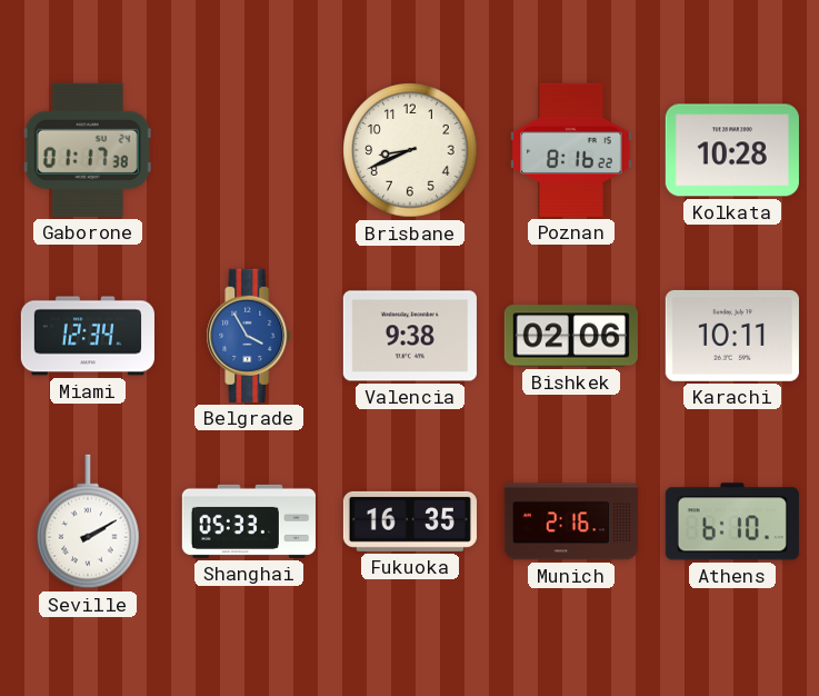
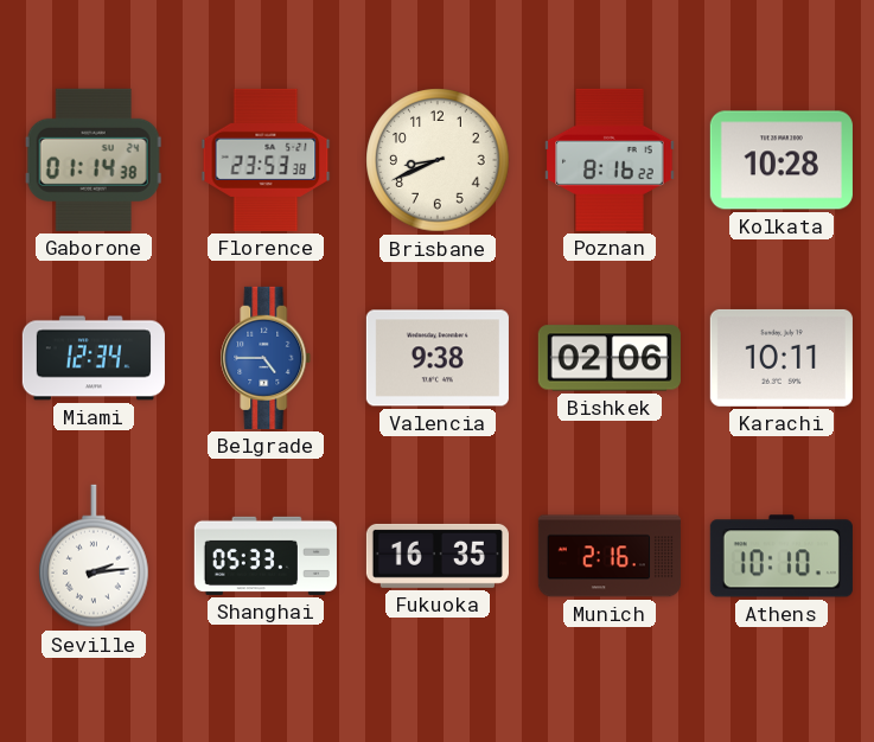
Gaborone: 01:17 -> 01:14 (94, 160)
Florence: none -> 23:53 (266, 160)
Belgrade: 3:55 -> 4:45 (266, 358)
Seville: 2:10 -> 2:14 (95, 556)
Athens: 6:10 -> 10:10 (782, 556)
